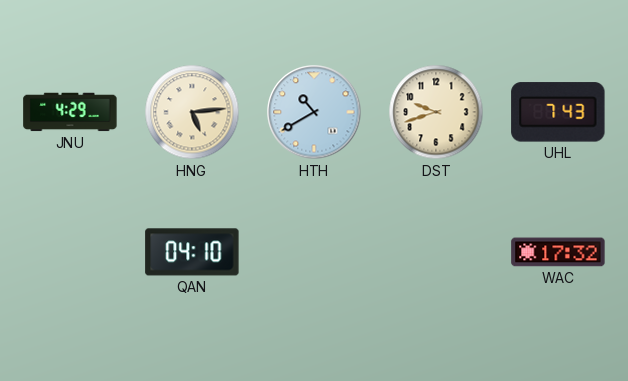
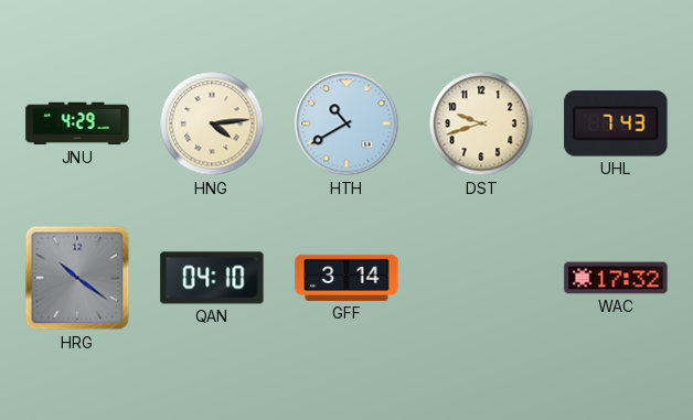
HNG: 5:14 -> 4:14 (212, 123)
HRG: none -> 10:21 (77, 278)
GFF: none -> 3:14 (346, 278)
